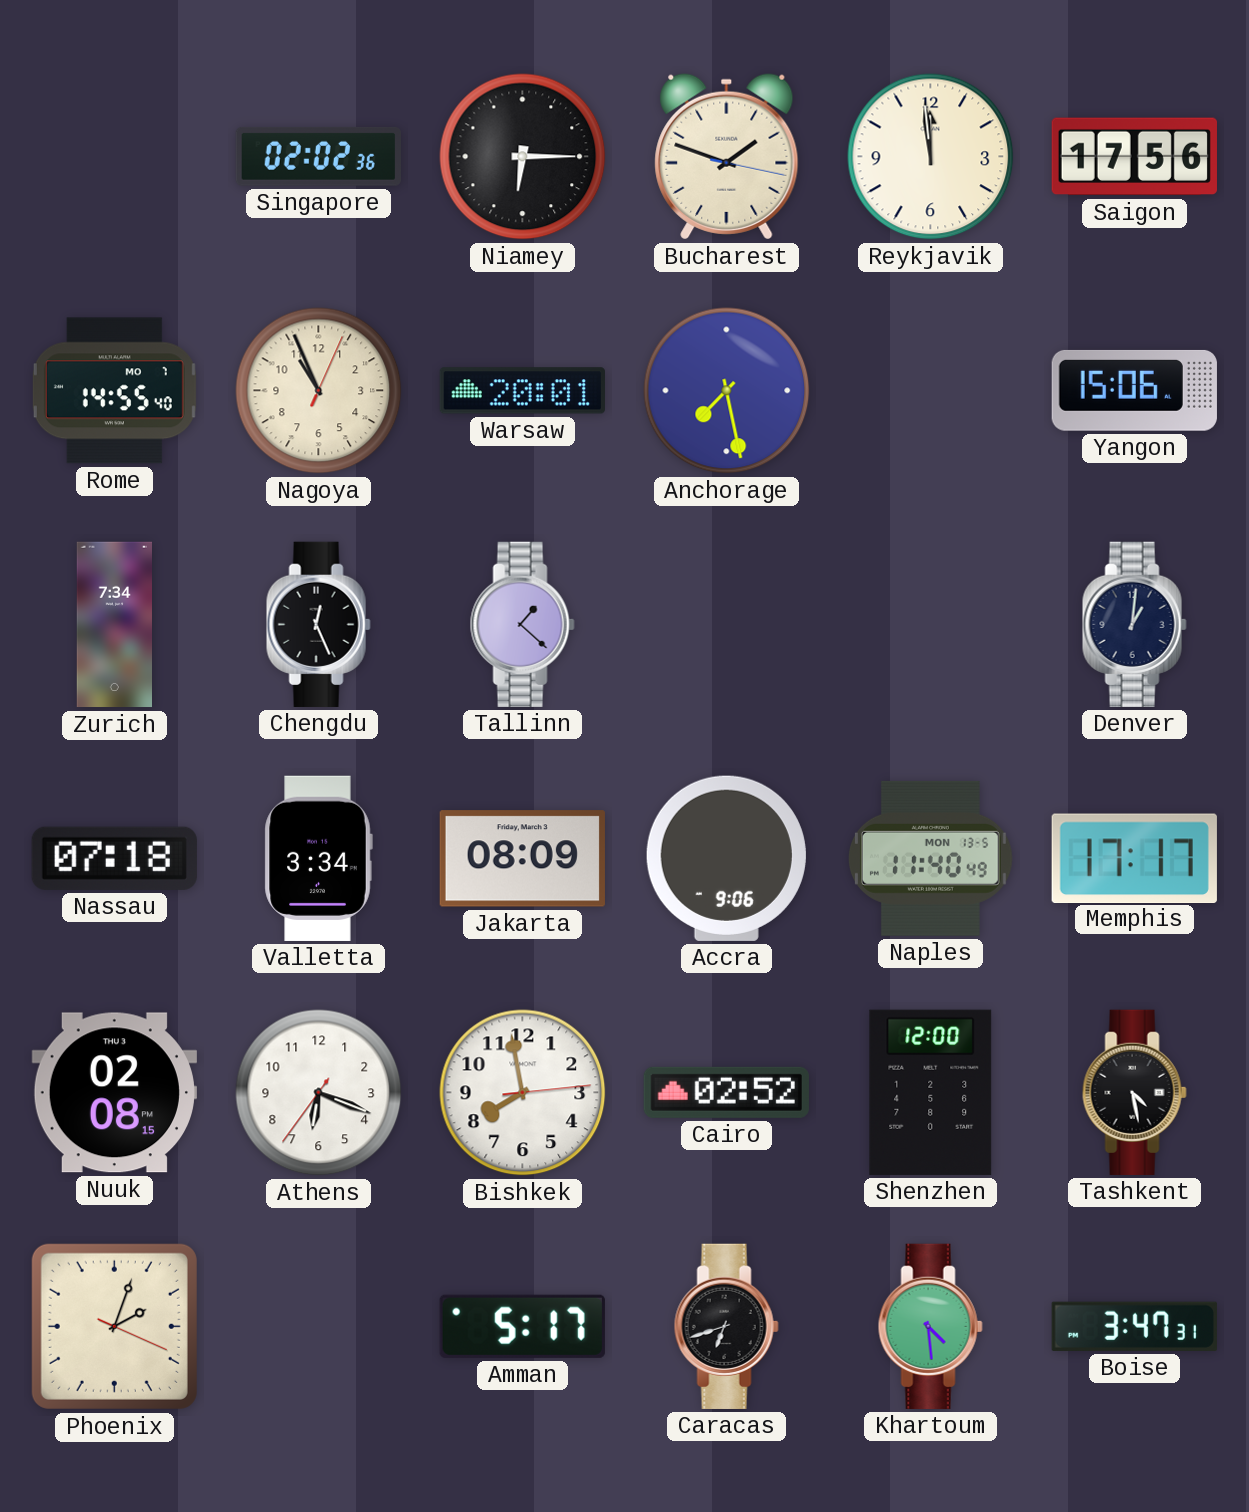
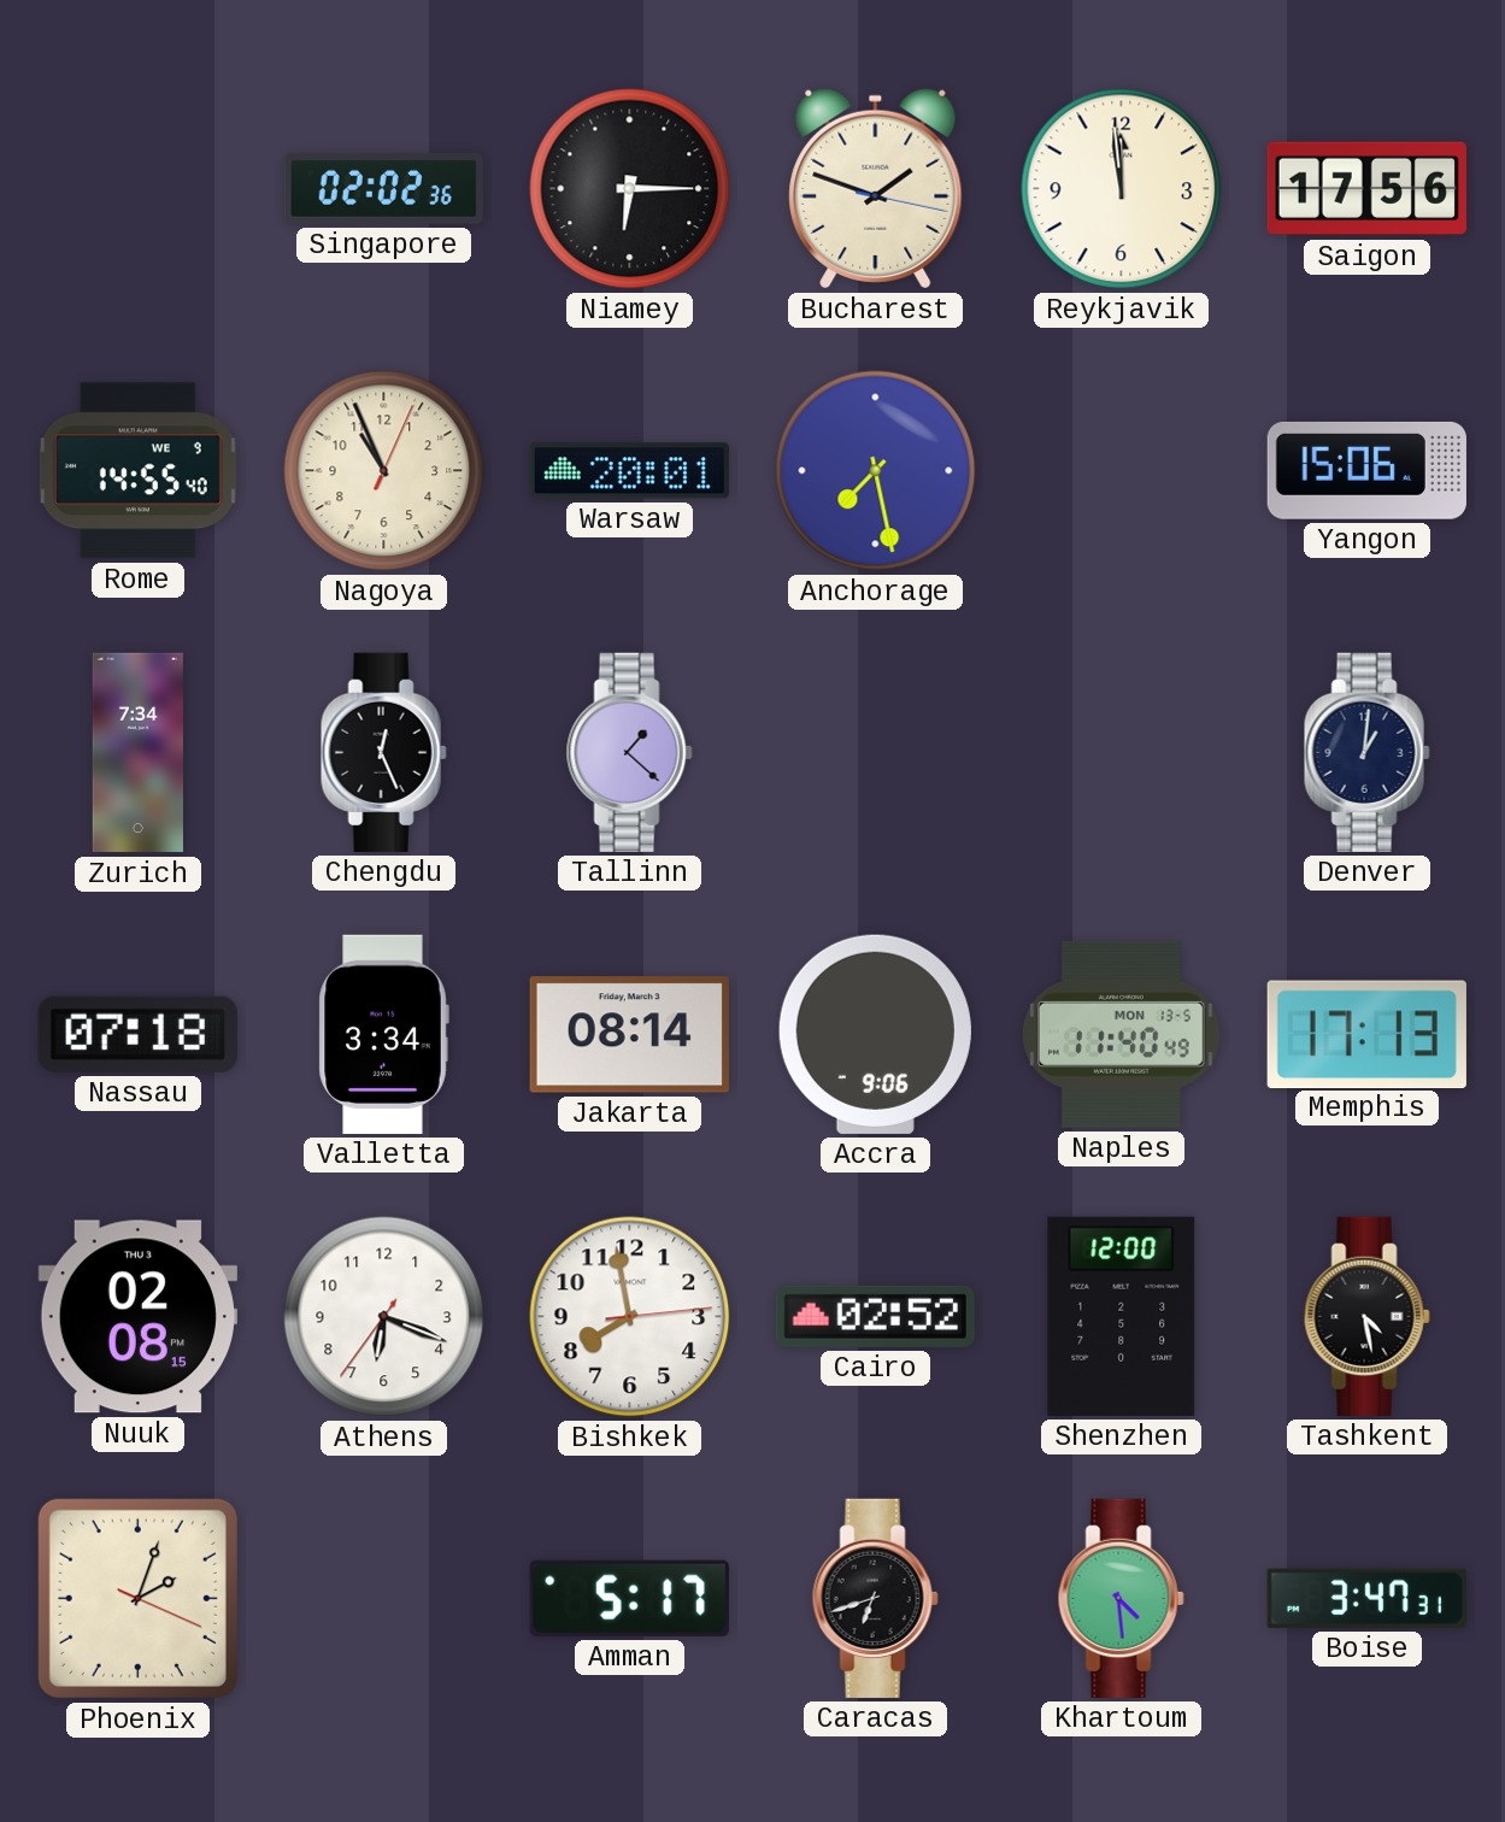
Rome date: MO 7 -> WE 9 (137, 471)
Jakarta: 08:09 -> 08:14 (629, 1035)
Memphis: 17:17 -> 17:13 (1366, 1034)
